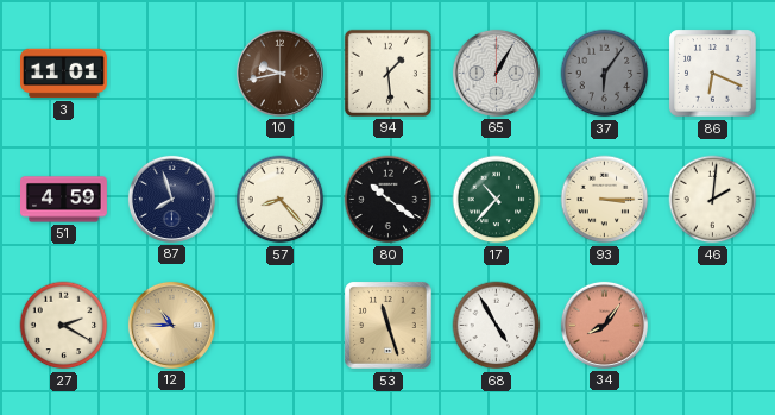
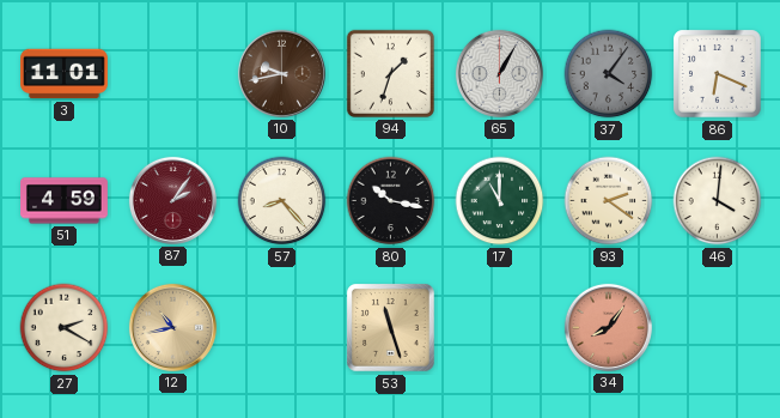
94: 1:29 -> 1:33 (390, 73)
37: 6:06 -> 4:06 (609, 74)
87: 7:57 -> 2:06 (172, 200)
87 dial: navy -> burgundy (172, 200)
80: 10:21 -> 10:17 (391, 201)
17: 10:37 -> 11:00 (500, 201)
93: 3:15 -> 2:21 (609, 201)
46: 2:01 -> 4:01 (718, 201)
12: 10:45 -> 10:43 (172, 327)
68: 4:55 -> none (497, 326)
